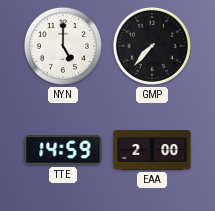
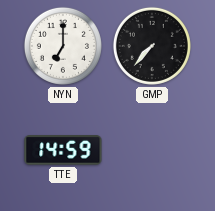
NYN: 5:00 -> 7:00 (63, 46)
EAA: 2:00 -> none (152, 150)
